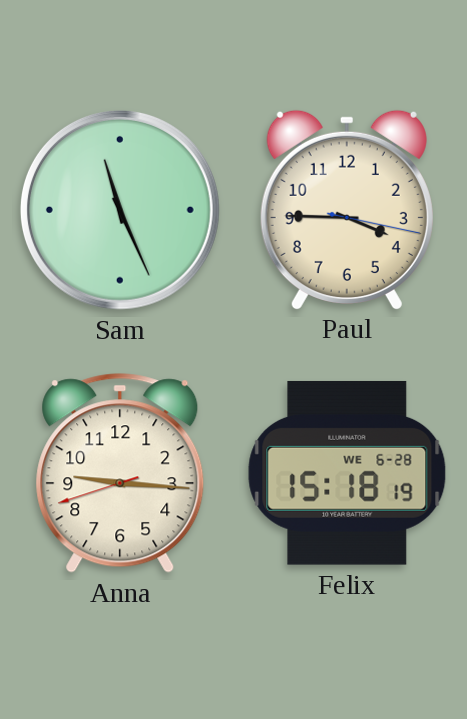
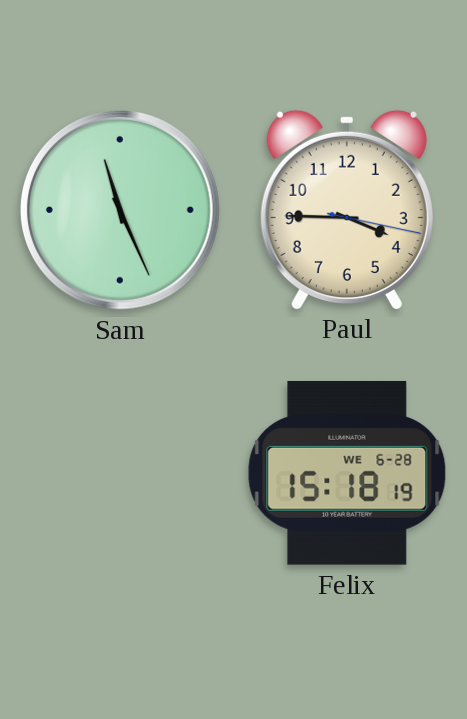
Anna: 9:15 -> none (120, 473)
